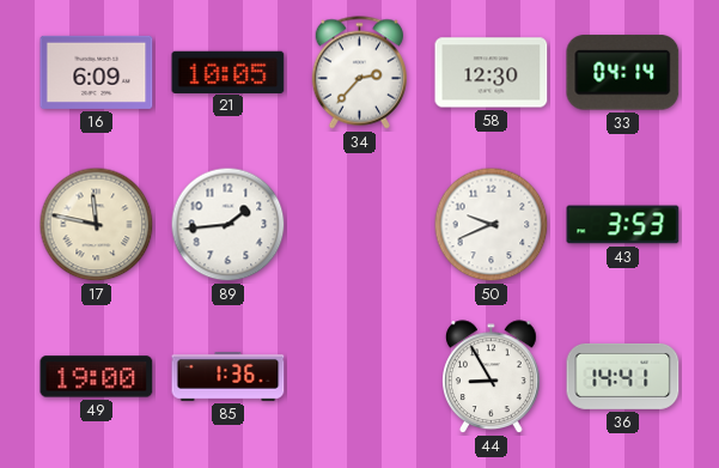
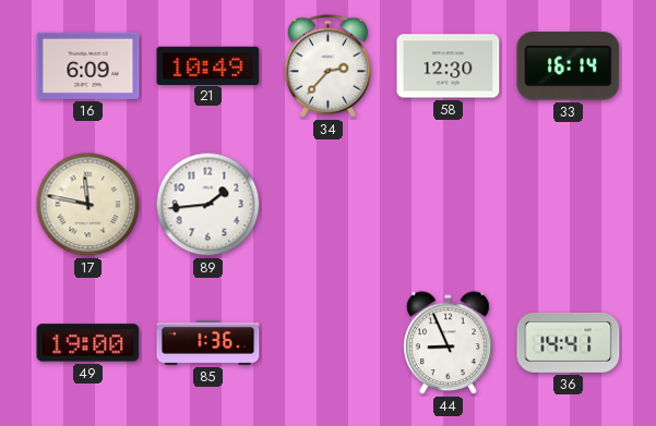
21: 10:05 -> 10:49 (208, 65)
33: 04:14 -> 16:14 (569, 66)
50: 9:41 -> none (492, 225)
43: 3:53 -> none (623, 225)
44: 8:55 -> 8:56 (449, 343)
